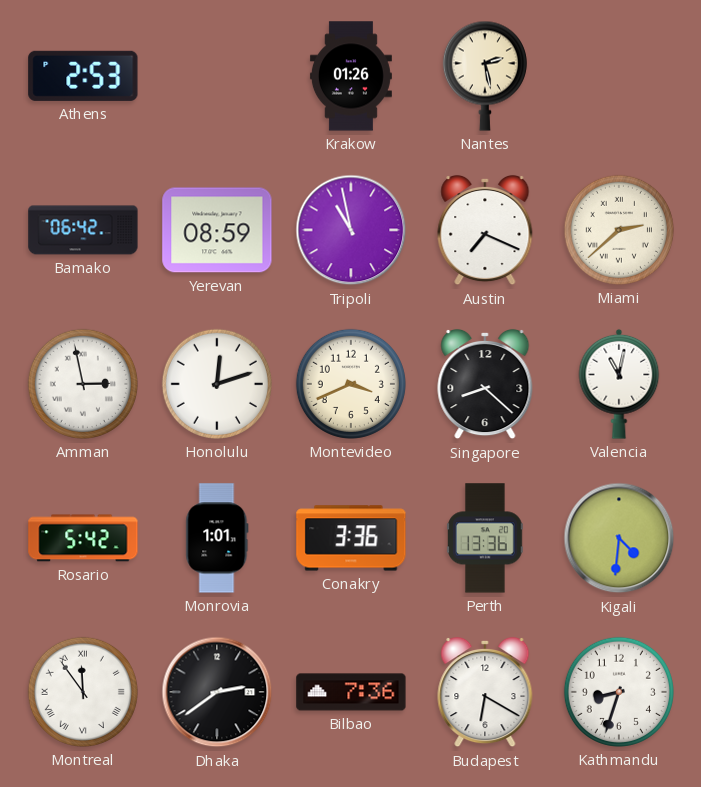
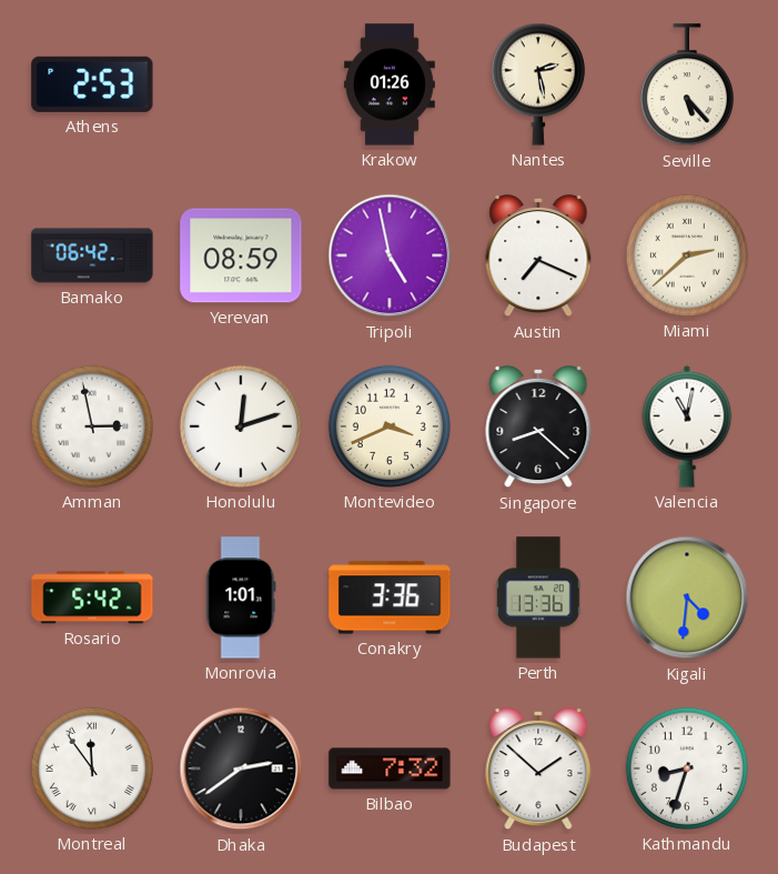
Seville: none -> 5:23 (687, 86)
Tripoli: 10:58 -> 4:58 (390, 255)
Bilbao: 7:36 -> 7:32 (390, 768)
Budapest: 6:20 -> 1:52 (538, 768)
